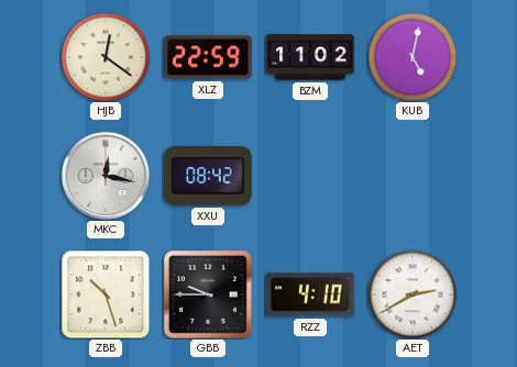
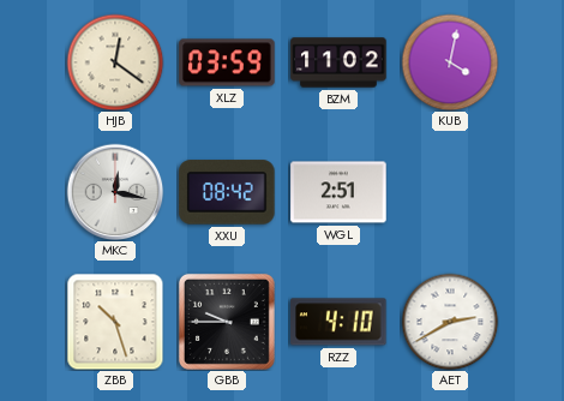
XLZ: 22:59 -> 03:59 (227, 62)
KUB: 5:02 -> 4:02 (450, 62)
WGL: none -> 2:51 (338, 192)
